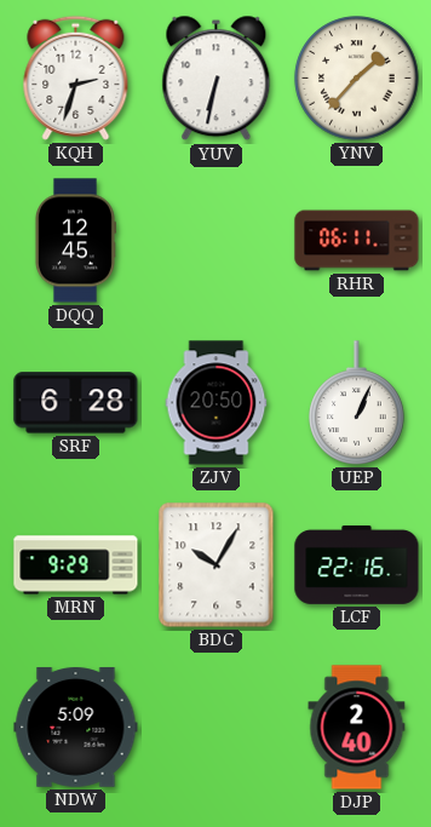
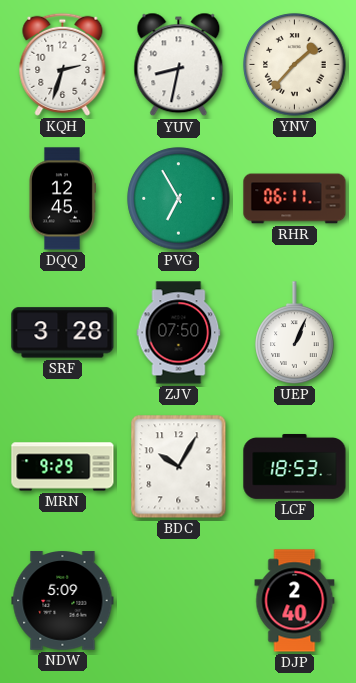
YUV: 6:32 -> 8:32 (179, 65)
PVG: none -> 6:55 (179, 199)
SRF: 6:28 -> 3:28 (63, 333)
ZJV: 20:50 -> 07:50 (179, 333)
LCF: 22:16 -> 18:53 (295, 466)
